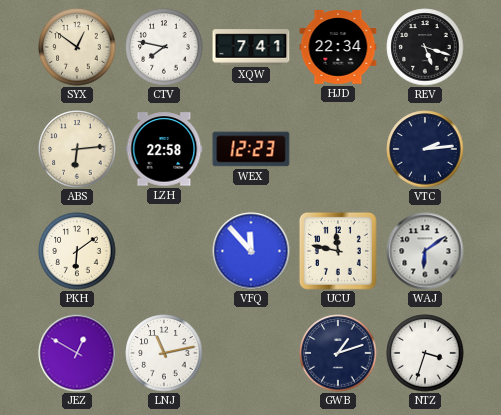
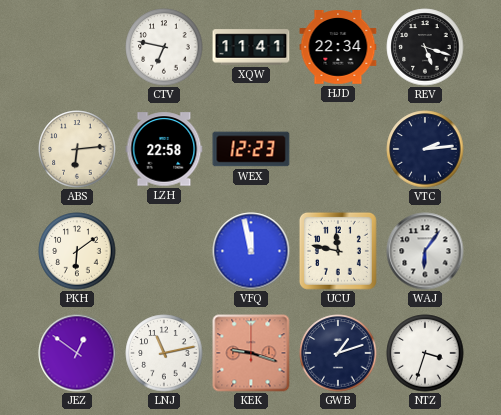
SYX: 12:51 -> none (77, 47)
CTV: 7:47 -> 6:47 (164, 47)
XQW: 7:41 -> 11:41 (251, 47)
VFQ: 11:53 -> 11:58 (251, 251)
WAJ: 6:09 -> 6:06 (425, 251)
JEZ: 12:50 -> 12:51 (77, 353)
KEK: none -> 9:18 (251, 353)
